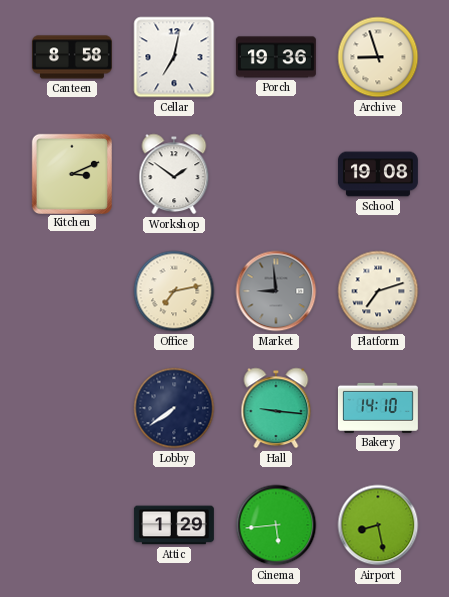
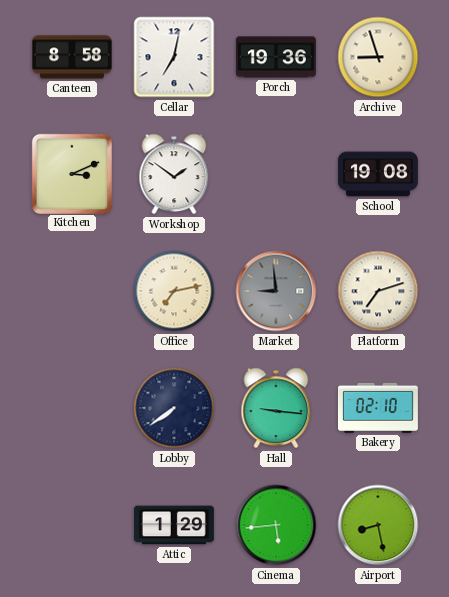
Bakery: 14:10 -> 02:10 (378, 408)
